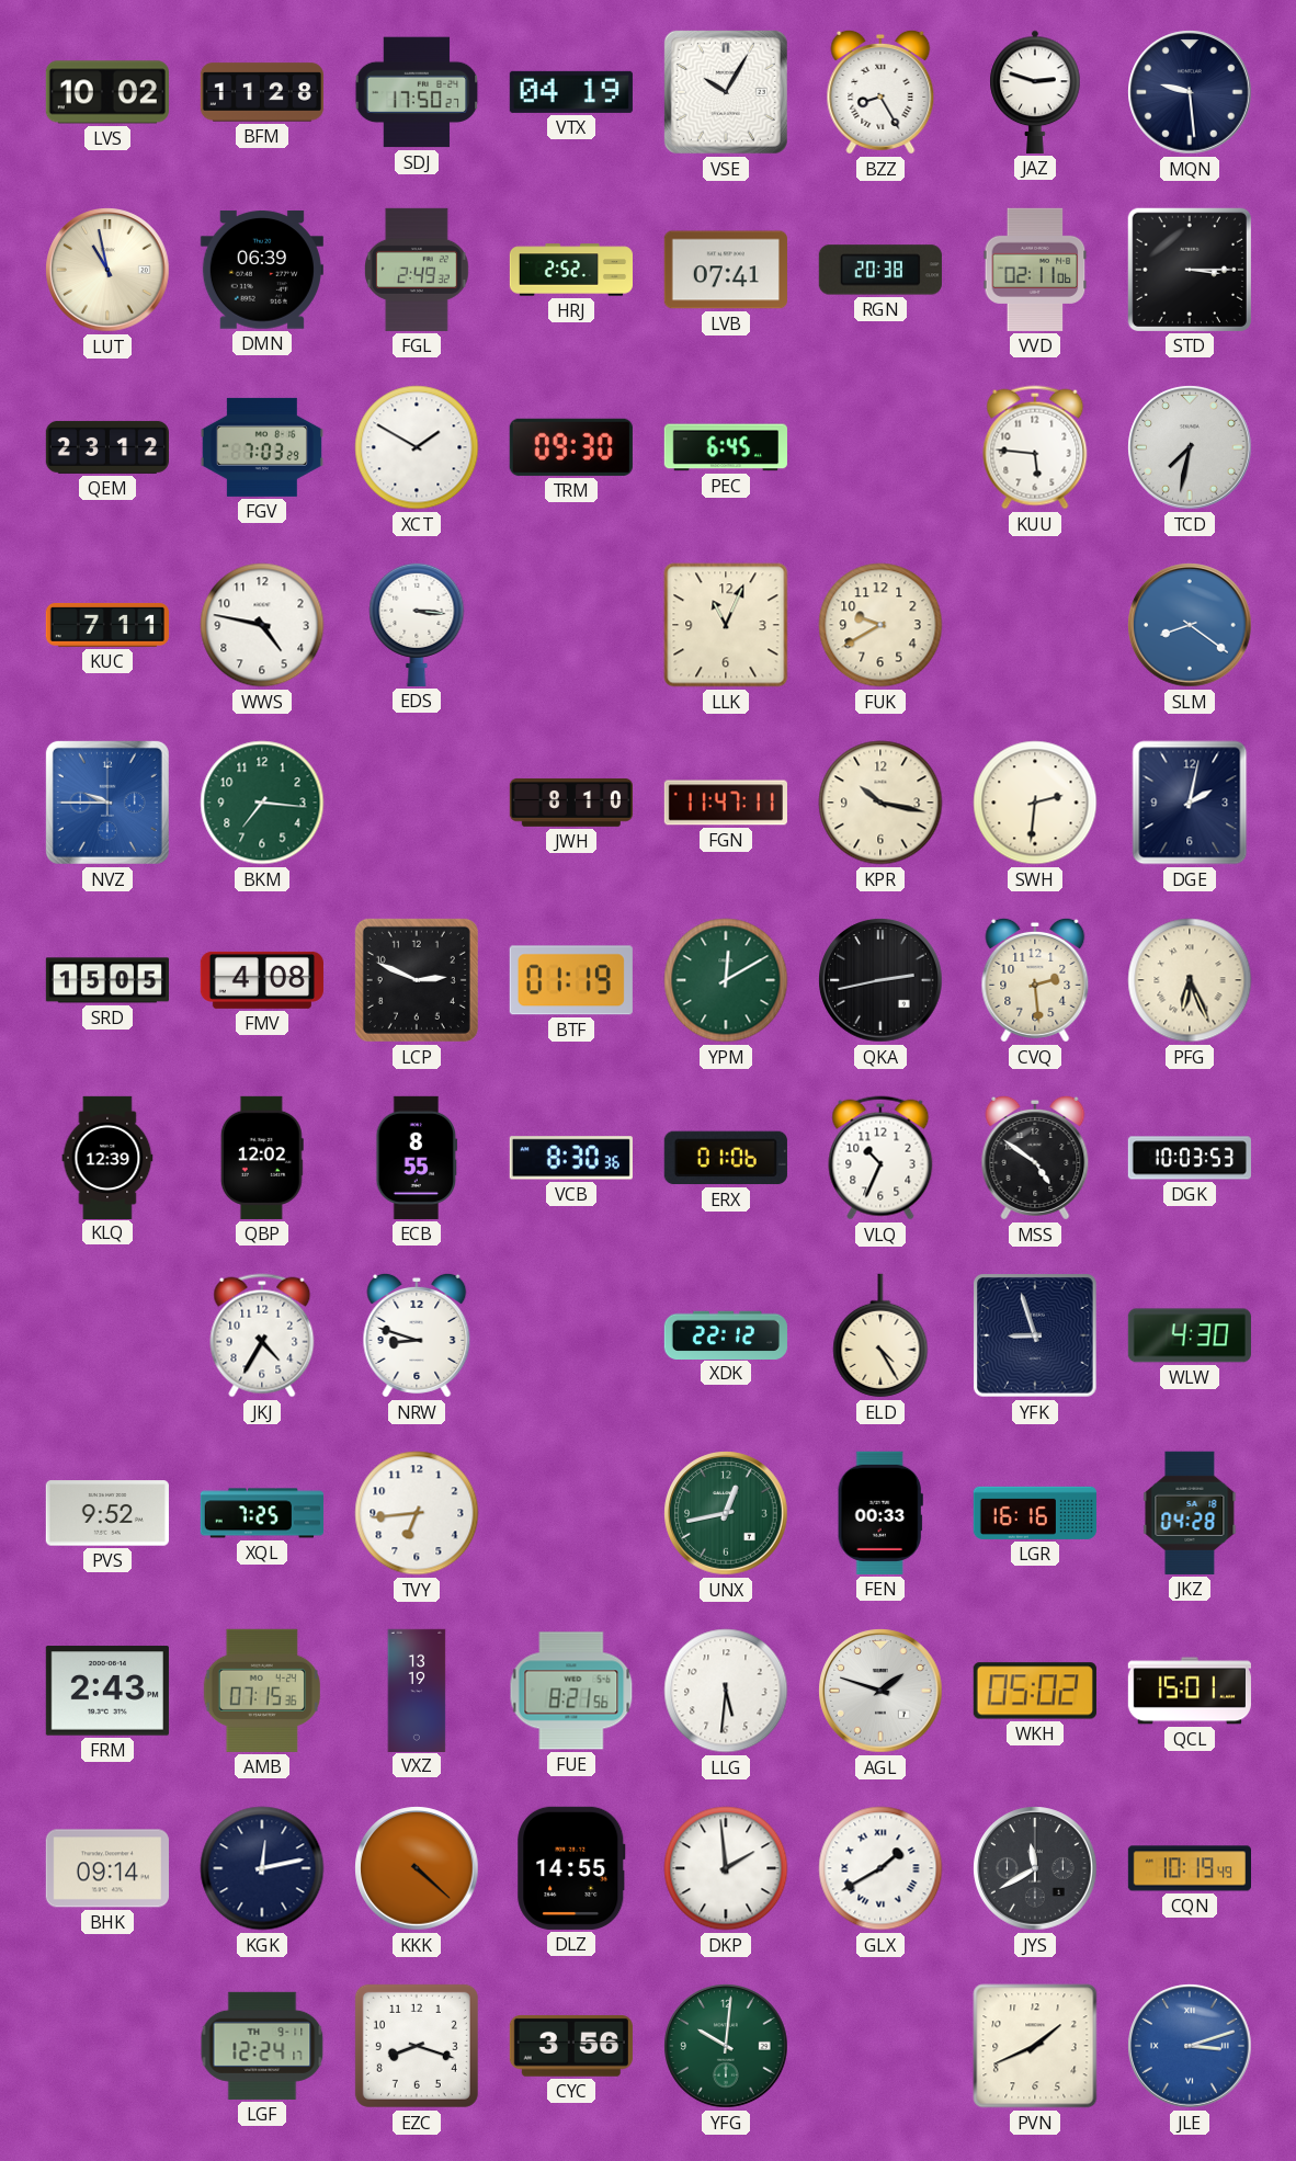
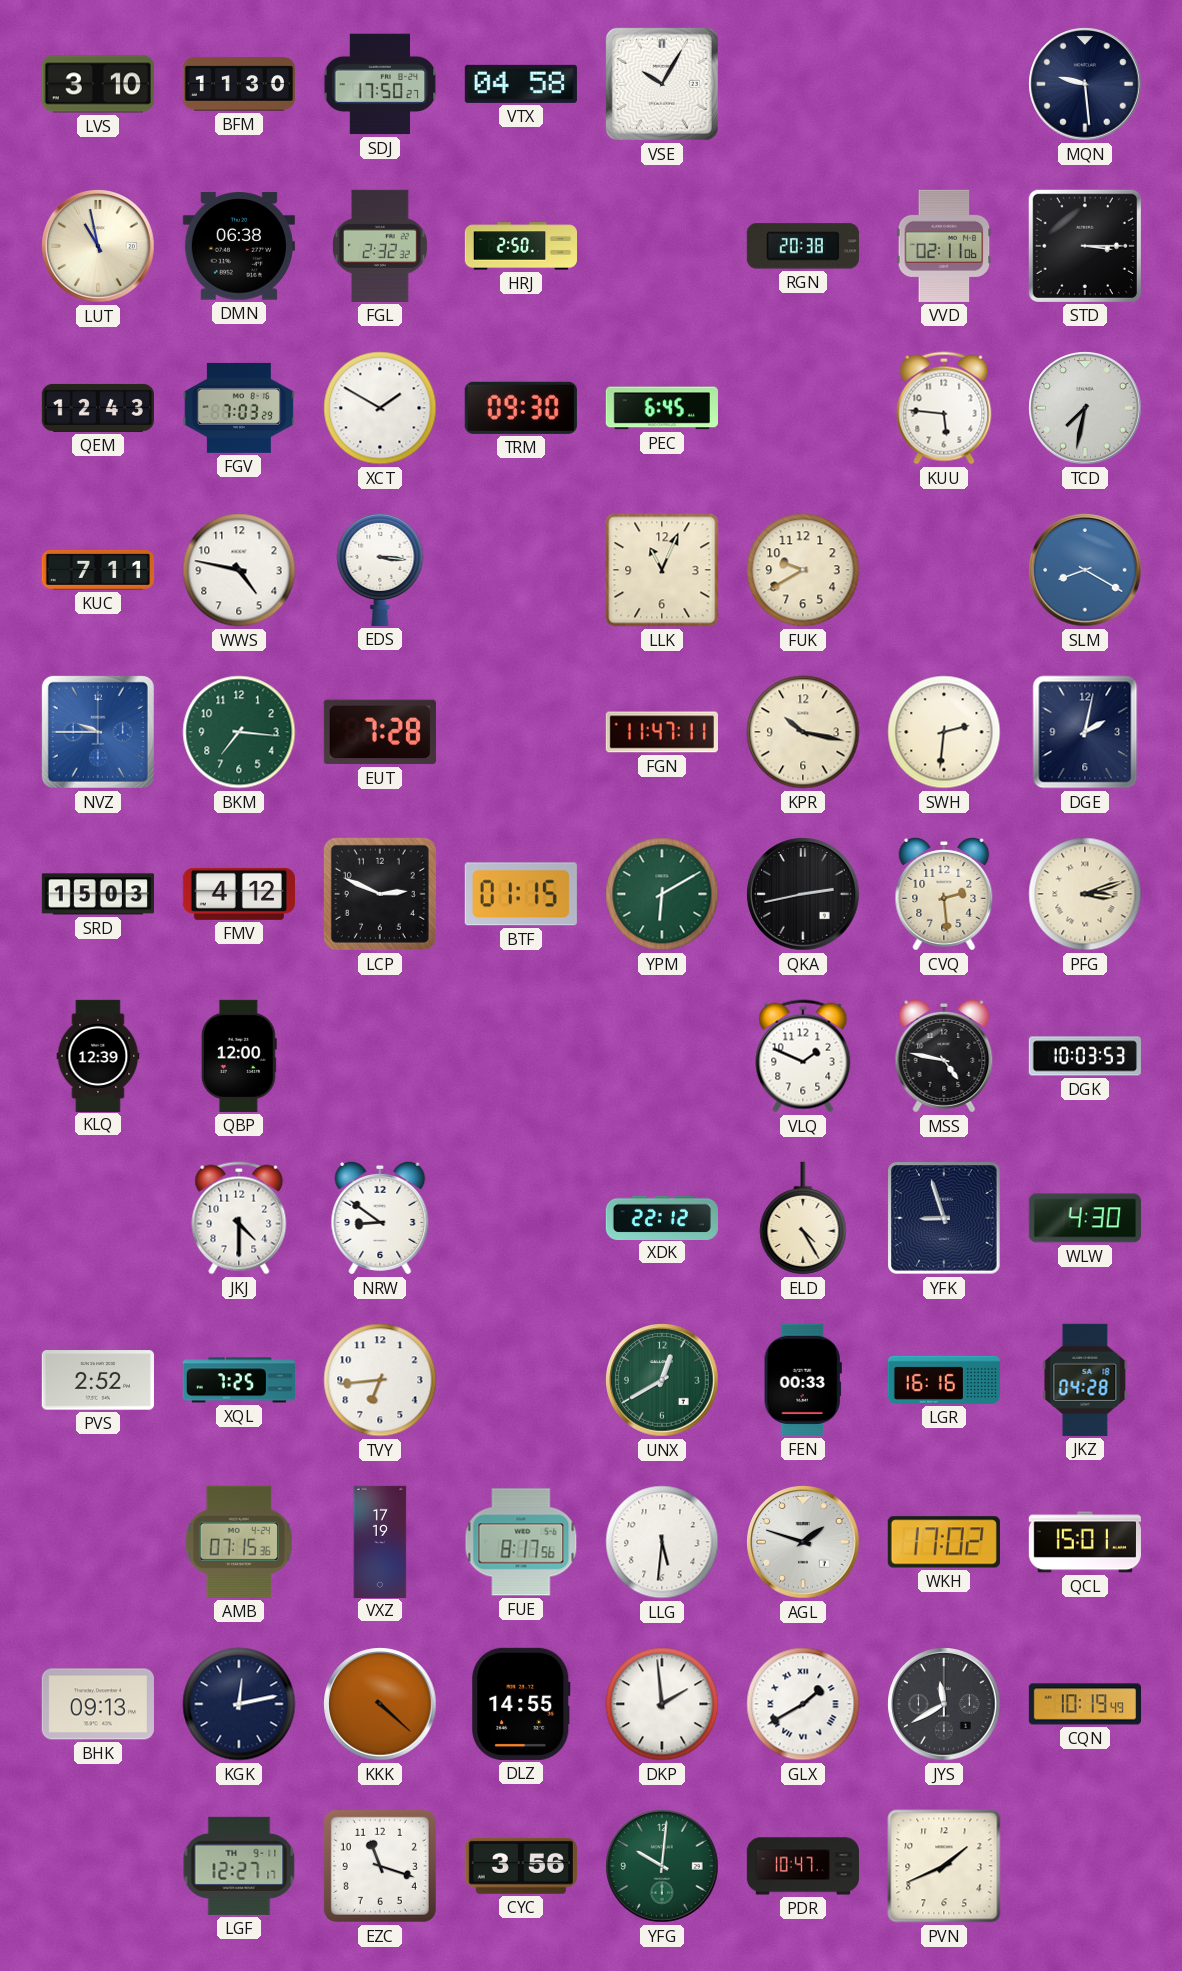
LVS: 10:02 -> 3:10 (98, 84)
BFM: 11:28 -> 11:30 (238, 84)
VTX: 04:19 -> 04:58 (521, 84)
BZZ: 8:25 -> none (880, 92)
JAZ: 2:48 -> none (1035, 92)
DMN: 06:39 -> 06:38 (239, 246)
FGL: 2:49 -> 2:32 (381, 246)
HRJ: 2:52 -> 2:50 (520, 246)
LVB: 07:41 -> none (726, 270)
QEM: 23:12 -> 12:43 (98, 408)
SLM: 8:21 -> 8:20 (1085, 570)
EUT: none -> 7:28 (380, 732)
JWH: 8:10 -> none (571, 803)
SRD: 15:05 -> 15:03 (98, 894)
FMV: 4:08 -> 4:12 (239, 894)
BTF: 01:19 -> 01:15 (521, 894)
YPM: 12:10 -> 6:10 (662, 894)
PFG: 6:26 -> 3:12 (1085, 894)
QBP: 12:02 -> 12:00 (239, 1056)
ECB: 8:55 -> none (417, 1158)
VCB: 8:30 -> none (571, 1158)
ERX: 01:06 -> none (726, 1158)
VLQ: 10:34 -> 1:49 (803, 1056)
MSS: 4:51 -> 4:47 (944, 1056)
JKJ: 4:35 -> 4:30 (239, 1218)
NRW: 8:48 -> 8:51 (380, 1218)
PVS: 9:52 -> 2:52 (98, 1380)
UNX: 12:43 -> 12:40 (662, 1380)
FRM: 2:43 -> none (107, 1691)
VXZ: 13:19 -> 17:19 (380, 1541)
FUE: 8:21 -> 8:17 (521, 1542)
WKH: 05:02 -> 17:02 (944, 1542)
BHK: 09:14 -> 09:13 (98, 1704)
LGF: 12:24 -> 12:27 (239, 1866)
EZC: 8:18 -> 11:18 (380, 1866)
PDR: none -> 10:47 (802, 1866)
JLE: 3:12 -> none (1190, 2046)
